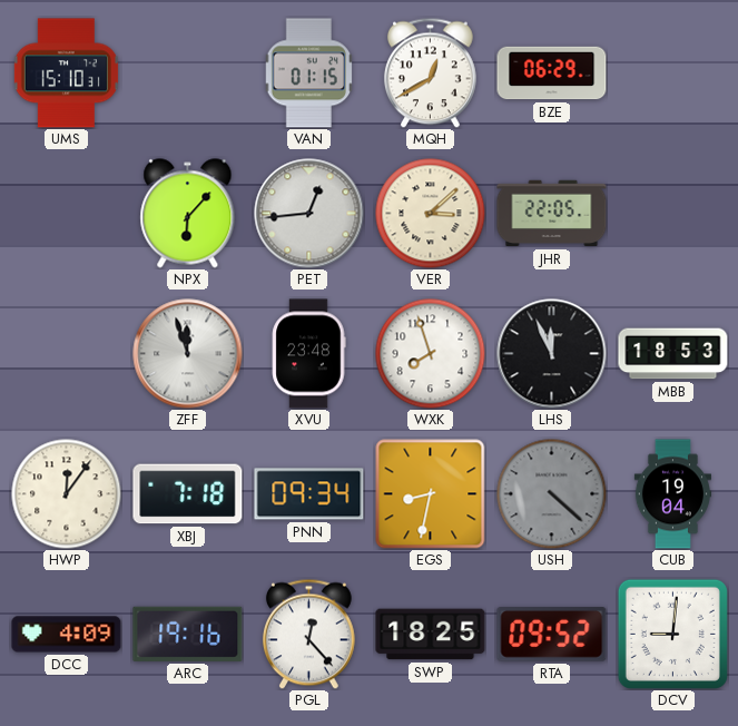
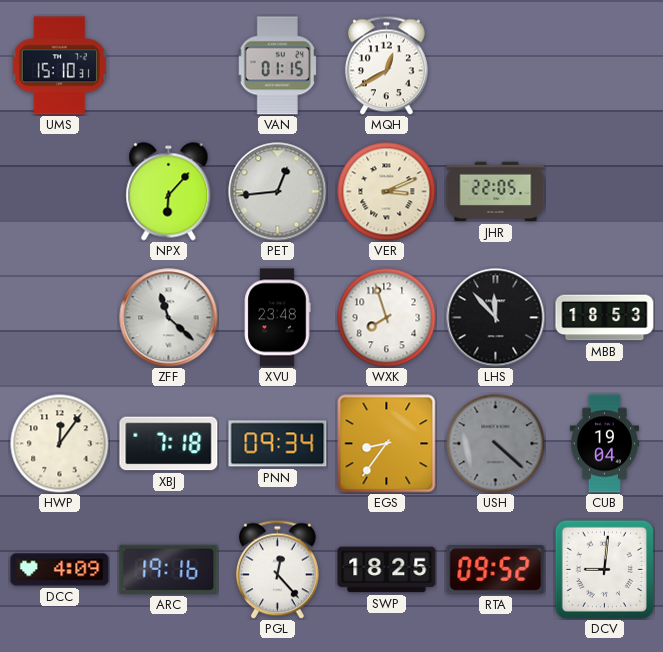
BZE: 06:29 -> none (552, 73)
VER: 3:08 -> 3:11 (387, 192)
ZFF: 11:57 -> 11:22 (169, 318)
LHS: 11:56 -> 11:53 (496, 318)
EGS: 8:32 -> 8:36 (387, 444)
